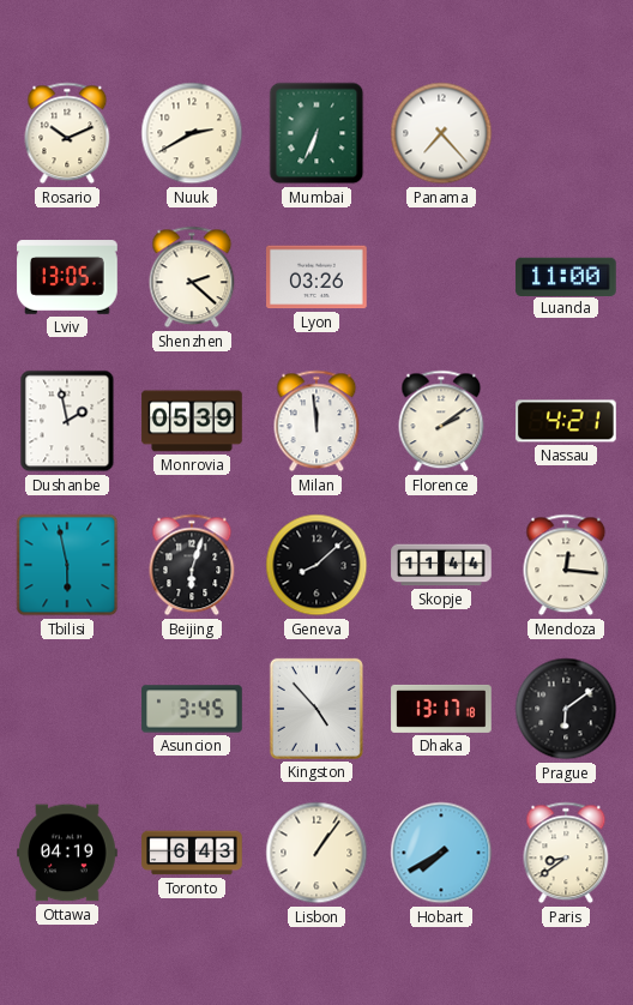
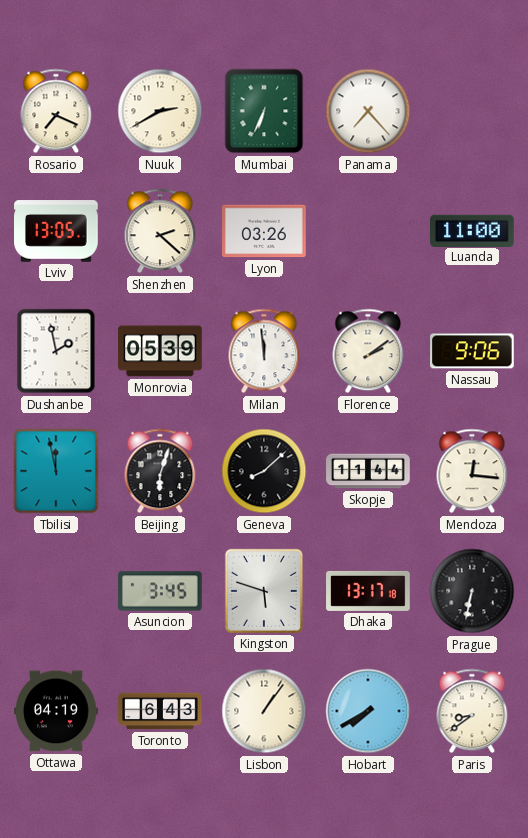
Rosario: 10:11 -> 7:19 (56, 111)
Nassau: 4:21 -> 9:06 (472, 351)
Tbilisi: 5:58 -> 11:58 (56, 471)
Kingston: 4:53 -> 5:48 (264, 591)
Prague: 6:09 -> 6:32 (472, 591)
